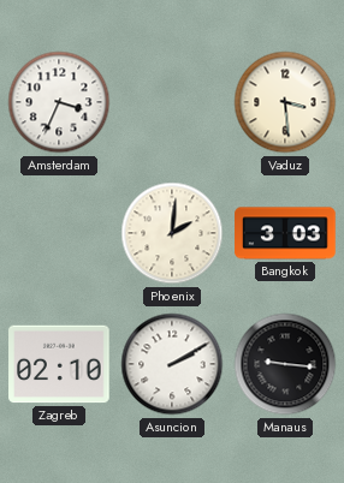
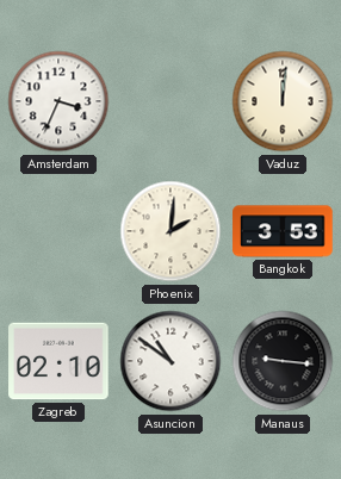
Vaduz: 3:29 -> 12:01 (283, 101)
Bangkok: 3:03 -> 3:53 (283, 231)
Asuncion: 2:10 -> 10:51 (170, 361)
